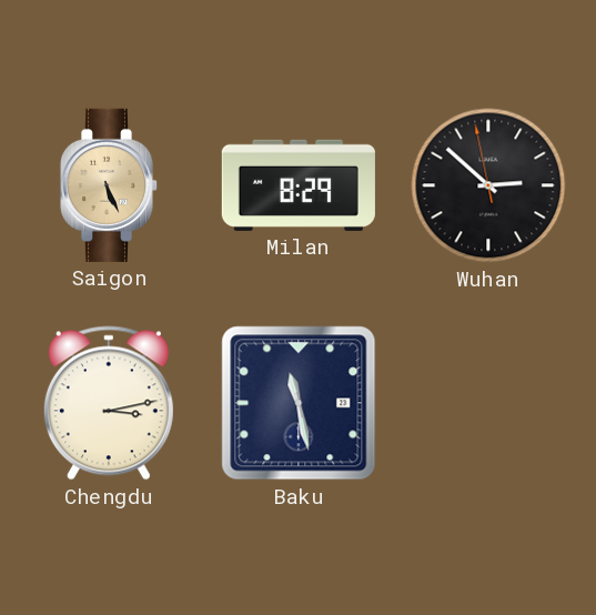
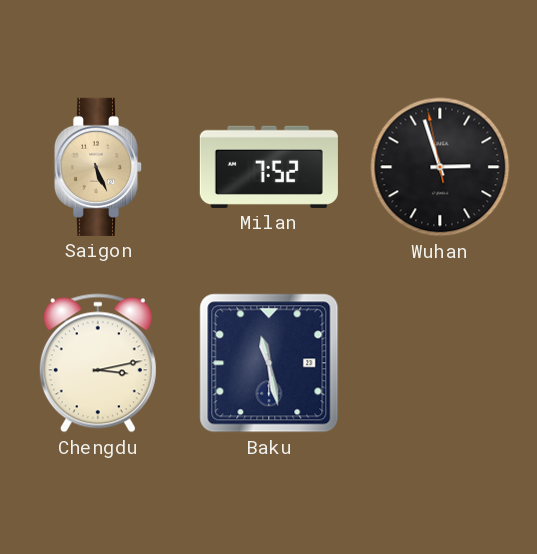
Milan: 8:29 -> 7:52 (269, 167)
Wuhan: 2:51 -> 2:56 (440, 167)
